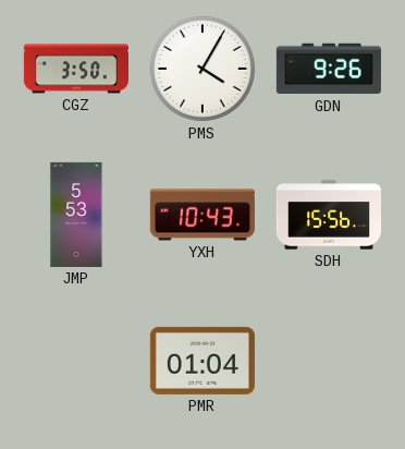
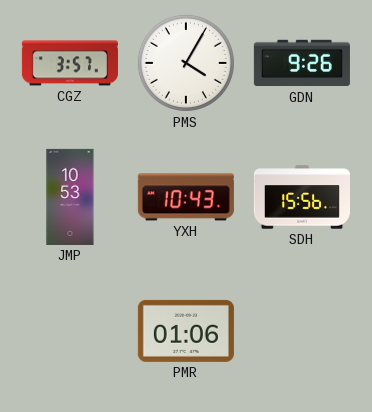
CGZ: 3:50 -> 3:57 (70, 63)
JMP: 5:53 -> 10:53 (70, 197)
PMR: 01:04 -> 01:06 (186, 331)
